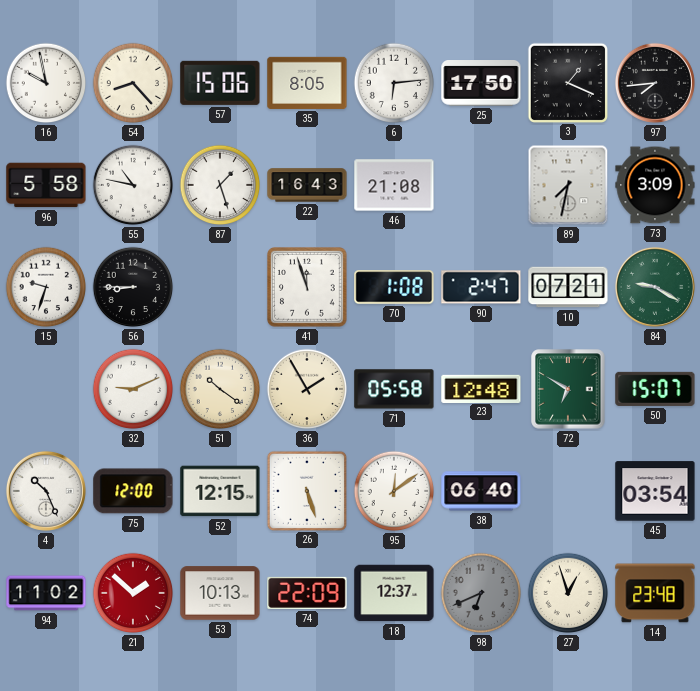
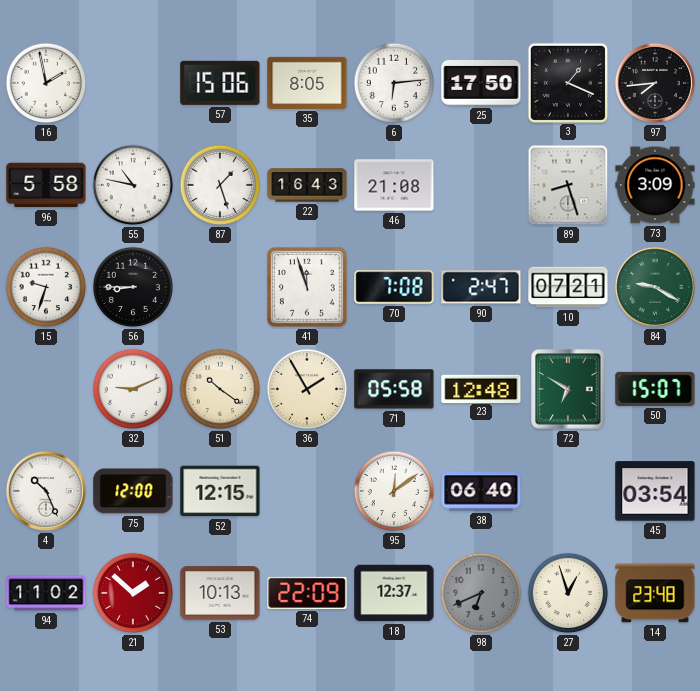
16: 9:58 -> 1:58 (46, 83)
54: 8:23 -> none (133, 83)
89: 7:32 -> 8:27 (568, 185)
70: 1:08 -> 7:08 (394, 287)
26: 5:27 -> none (306, 490)
